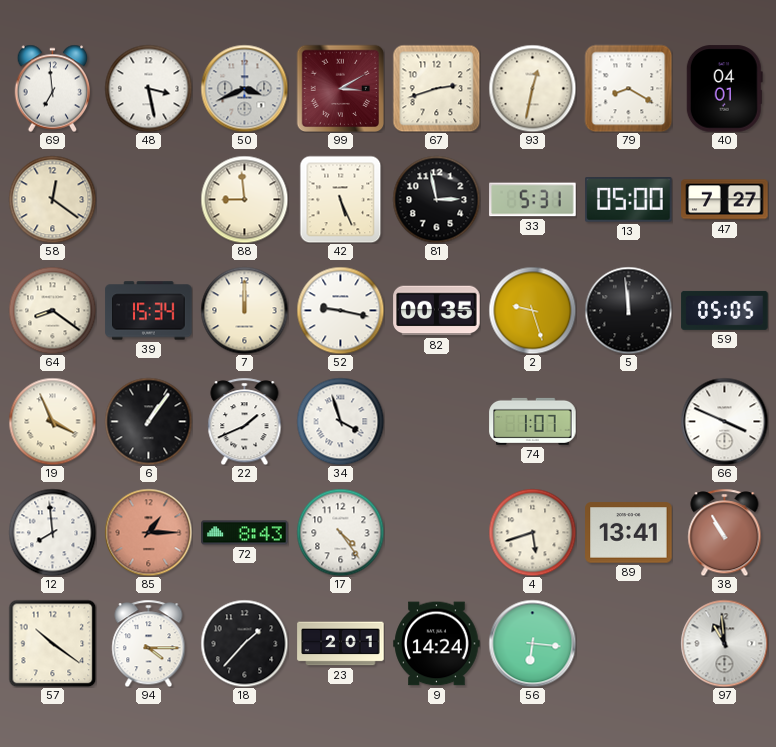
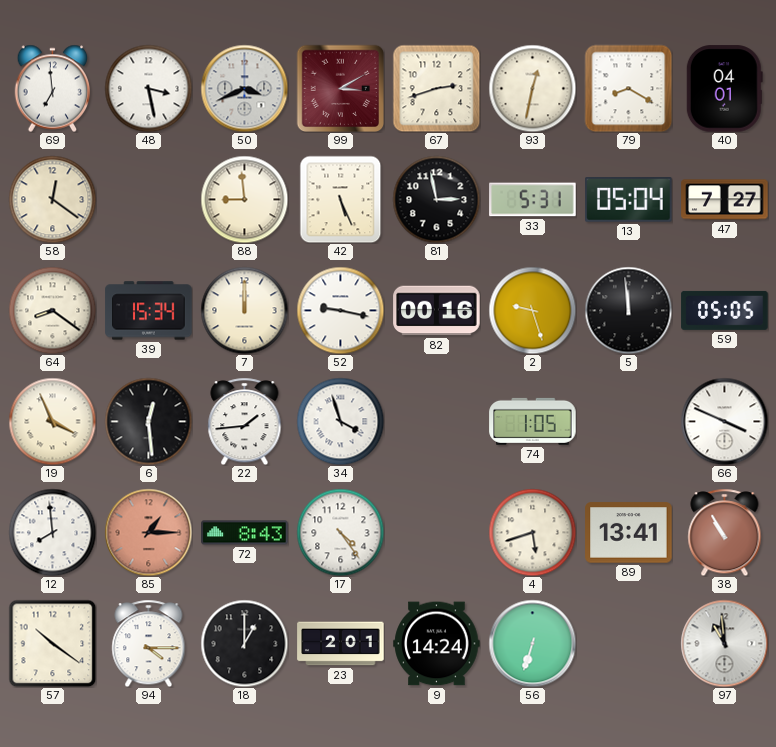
13: 05:00 -> 05:04 (629, 200)
82: 00:35 -> 00:16 (437, 311)
6: 1:06 -> 12:29 (148, 421)
22: 1:41 -> 1:44 (245, 421)
74: 1:07 -> 1:05 (533, 421)
18: 1:37 -> 1:00 (244, 643)
56: 6:16 -> 6:33 (532, 643)
